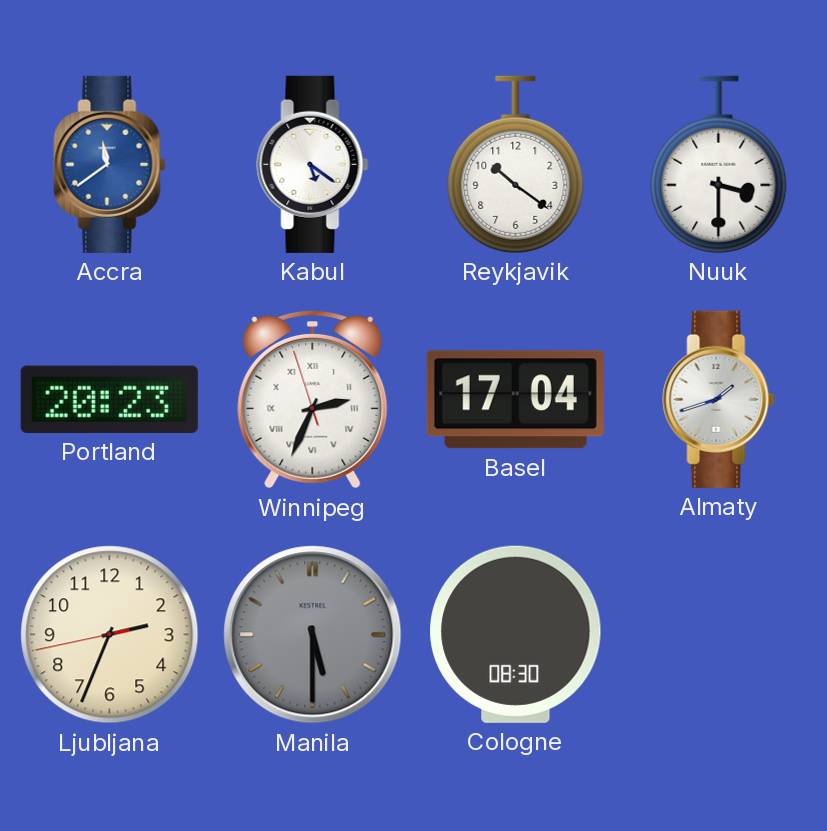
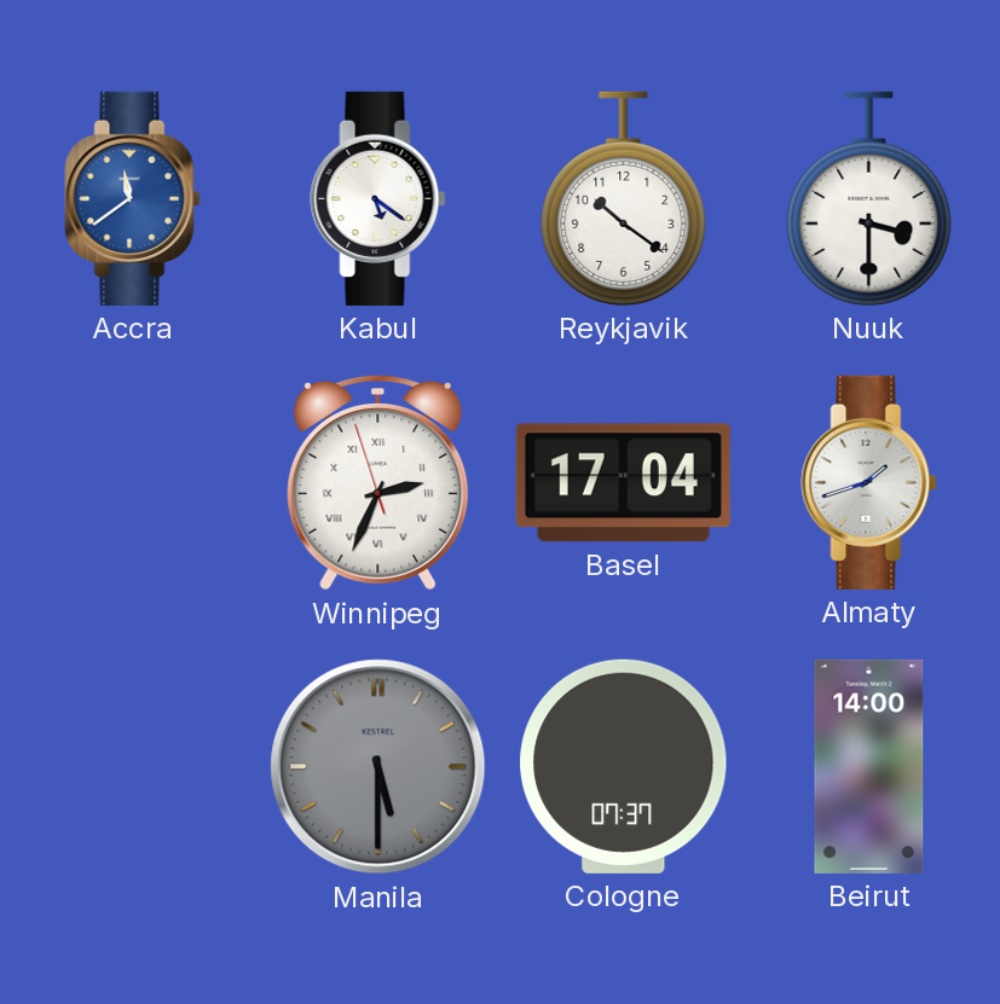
Portland: 20:23 -> none (109, 399)
Ljubljana: 2:33 -> none (110, 635)
Cologne: 08:30 -> 07:37 (624, 766)
Beirut: none -> 14:00 (869, 766)
